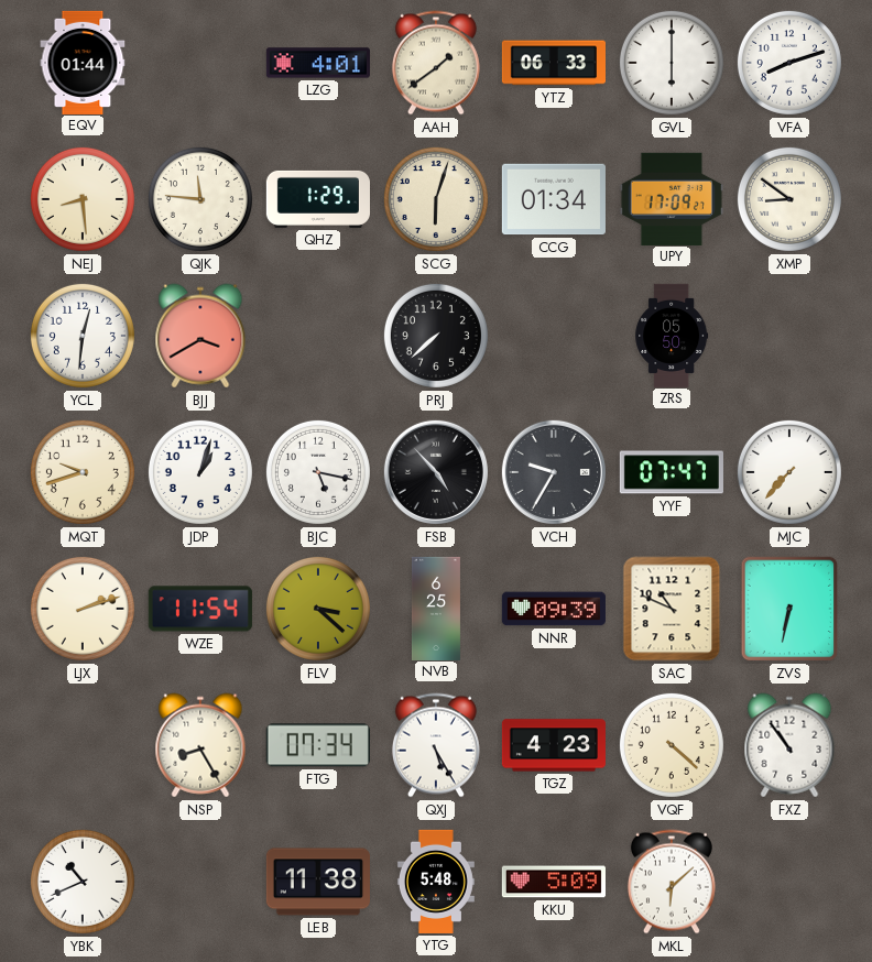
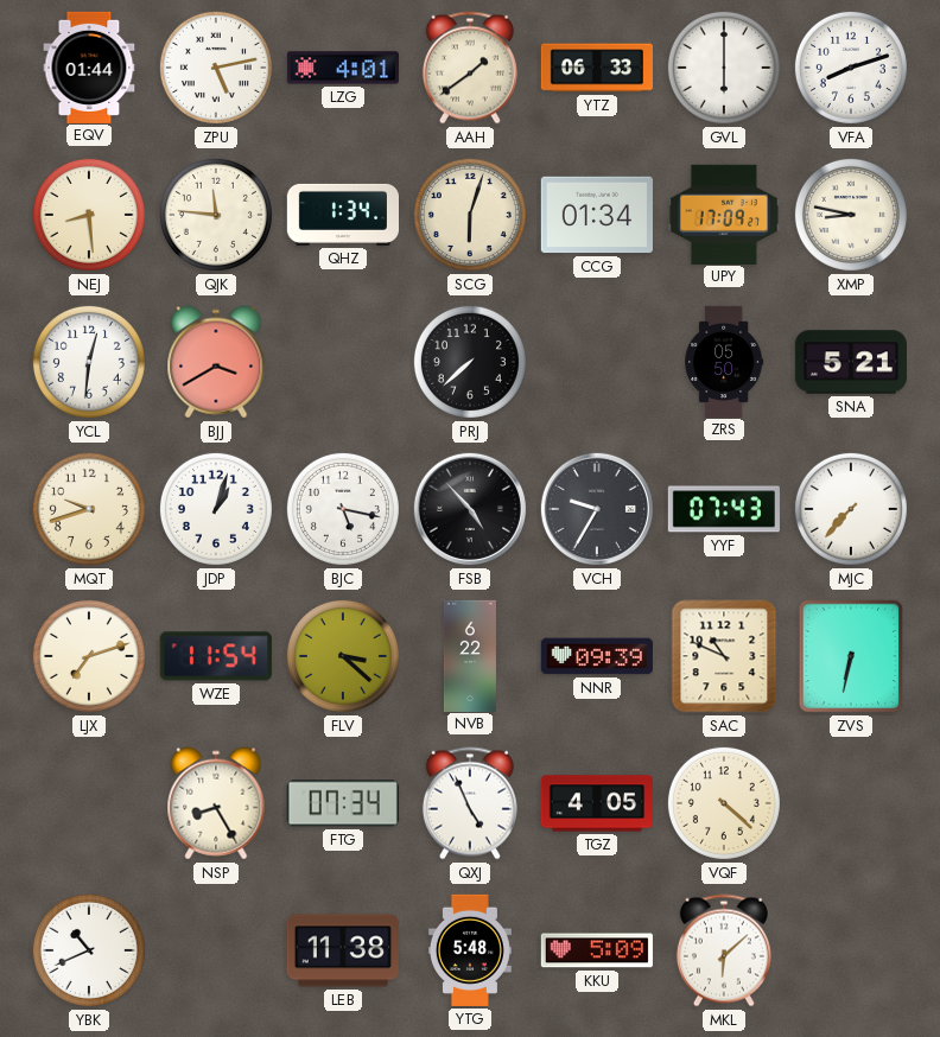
ZPU: none -> 5:13 (216, 68)
QHZ: 1:29 -> 1:34 (342, 215)
XMP: 8:51 -> 8:47 (851, 215)
SNA: none -> 5:21 (851, 362)
YYF: 07:47 -> 07:43 (724, 509)
LJX: 2:12 -> 7:12 (89, 656)
NVB: 6:25 -> 6:22 (470, 655)
QXJ: 5:25 -> 4:56 (470, 803)
TGZ: 4:23 -> 4:05 (596, 803)
FXZ: 10:54 -> none (789, 745)
